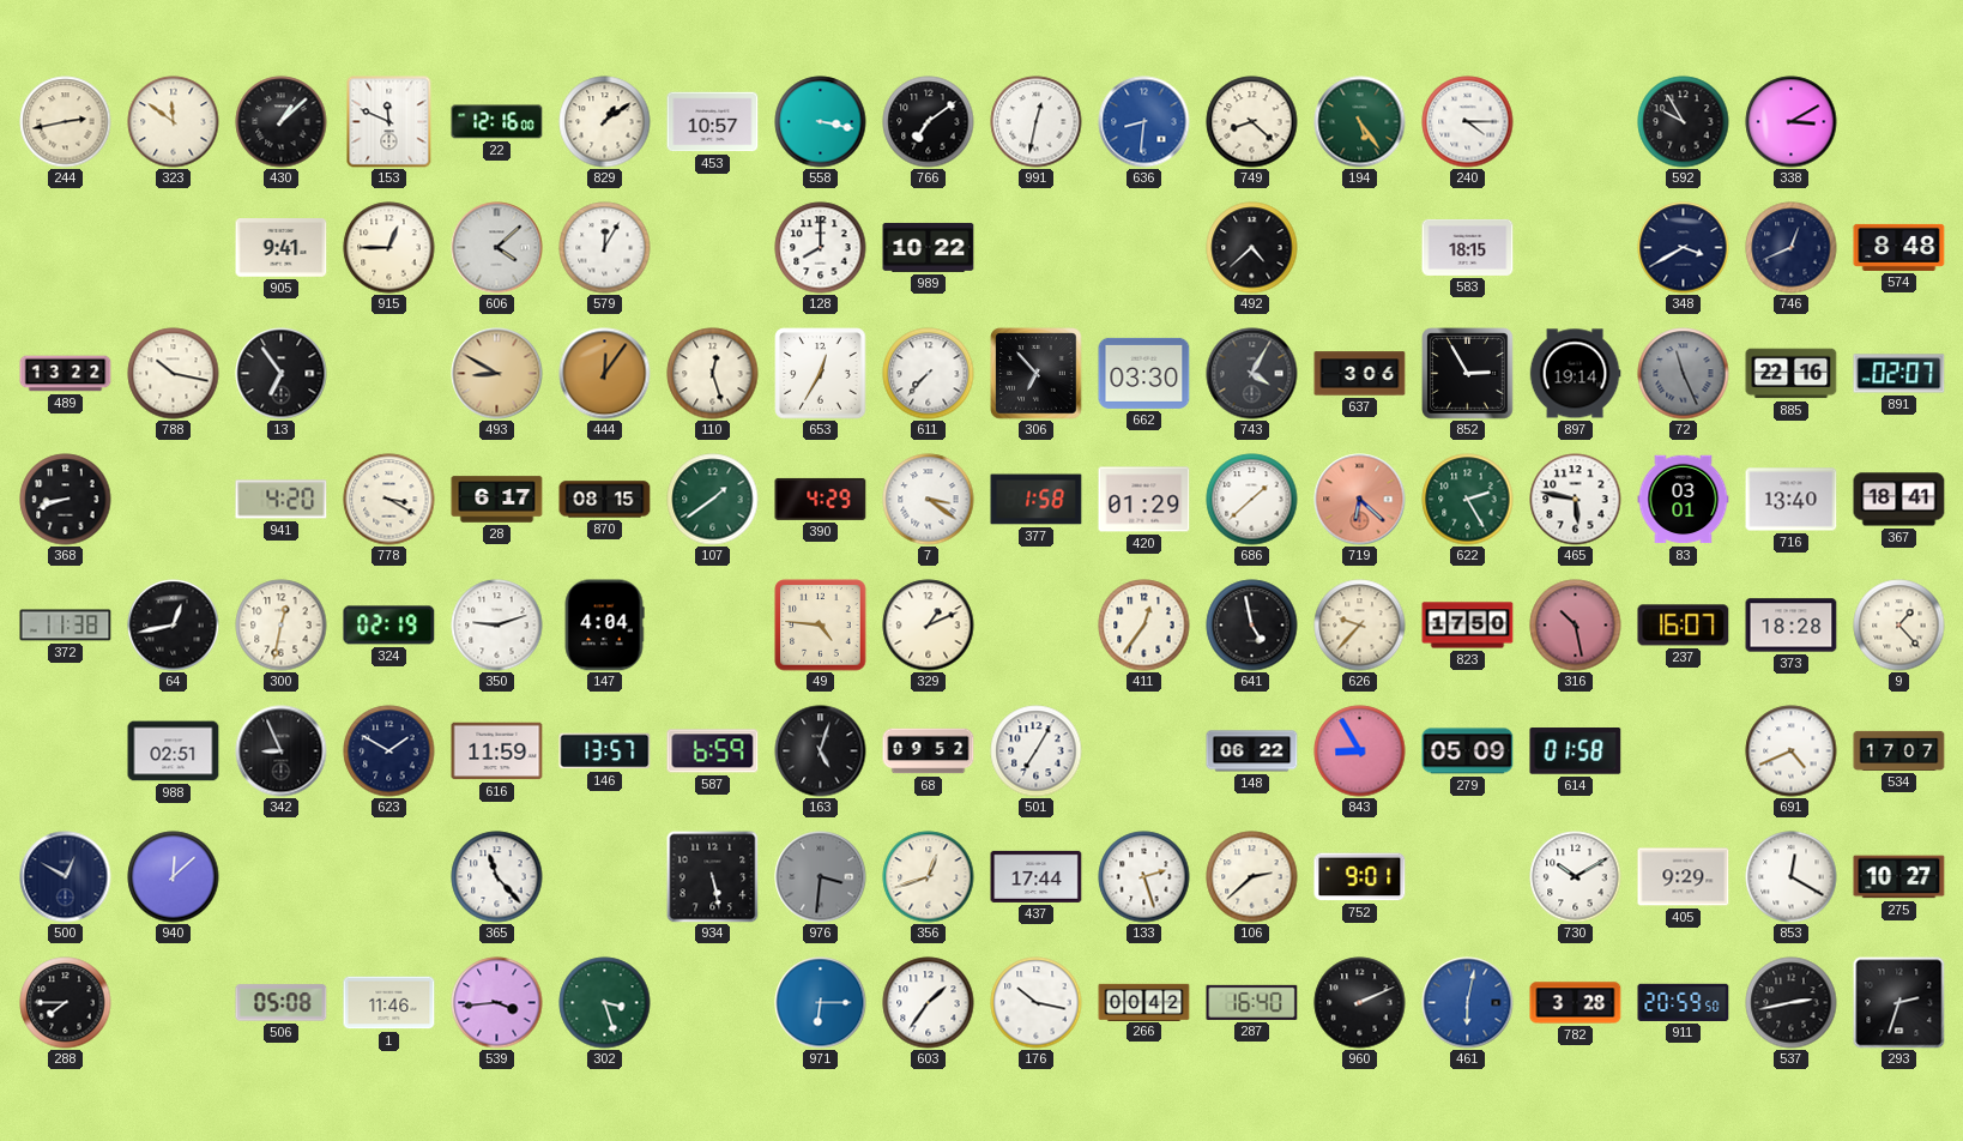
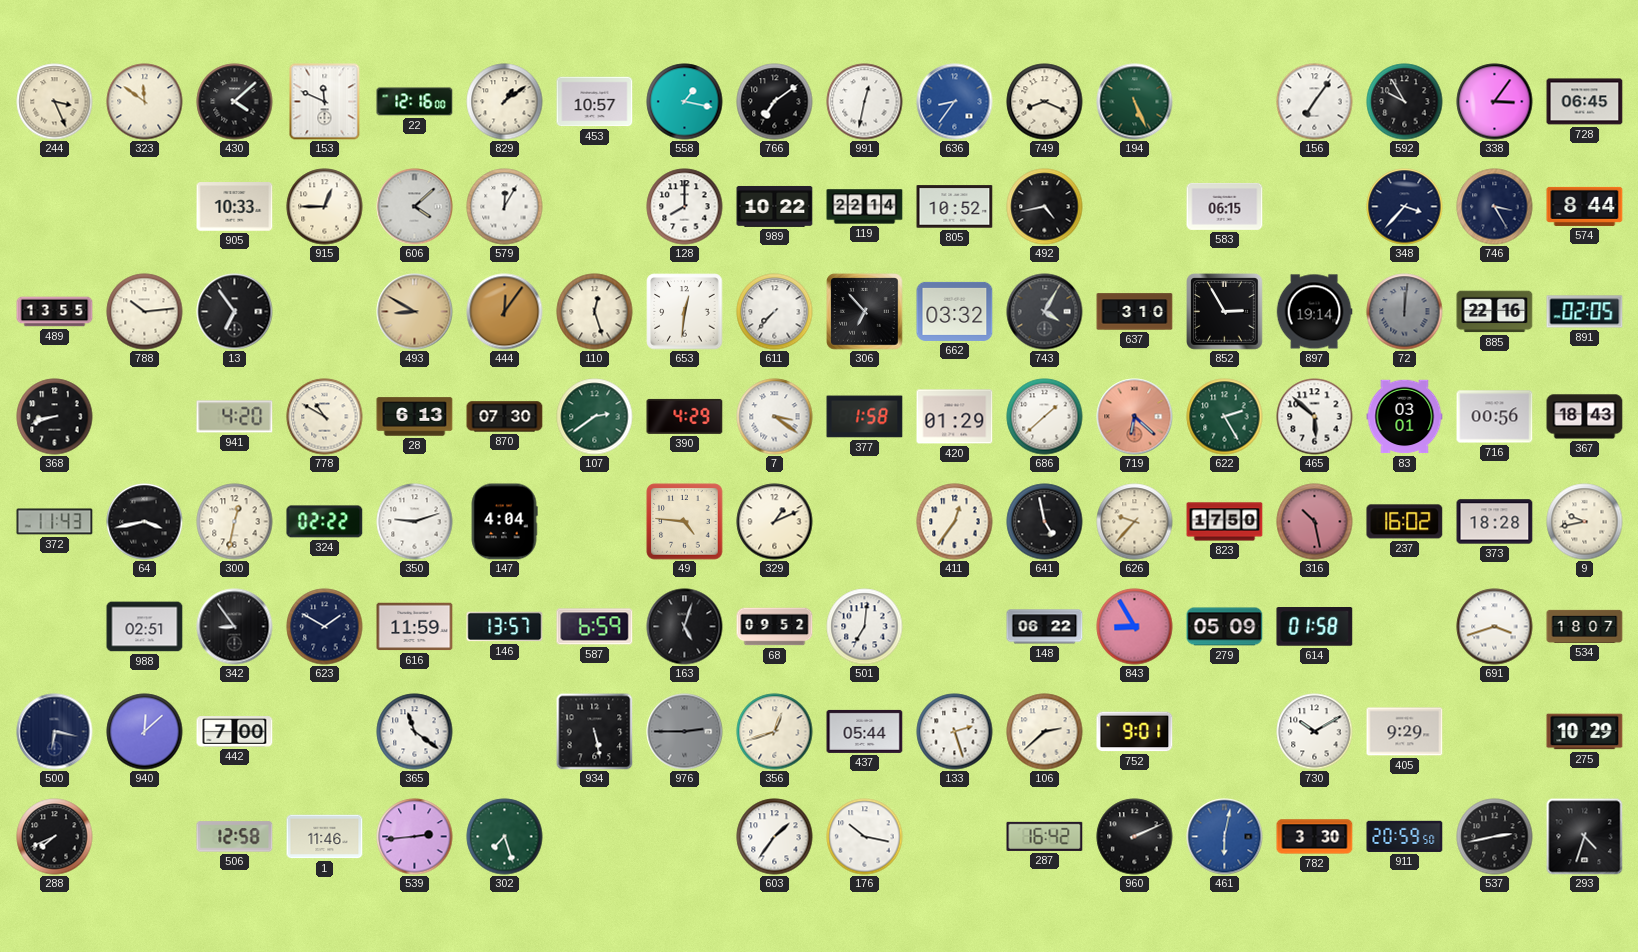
244: 2:43 -> 3:26 (55, 102)
430: 1:08 -> 4:08 (235, 102)
558: 3:17 -> 1:17 (685, 102)
636: 8:31 -> 8:36 (955, 102)
749: 8:22 -> 8:19 (1045, 102)
194: 5:24 -> 5:26 (1135, 102)
240: 4:15 -> none (1468, 122)
156: none -> 7:06 (1315, 102)
338: 3:10 -> 3:06 (1495, 102)
728: none -> 06:45 (1585, 102)
905: 9:41 -> 10:33 (235, 207)
119: none -> 22:14 (865, 207)
805: none -> 10:52 (955, 207)
492: 4:38 -> 4:43 (1045, 207)
583: 18:15 -> 06:15 (1225, 206)
348: 3:40 -> 3:37 (1405, 207)
746: 12:41 -> 3:25 (1495, 207)
574: 8:48 -> 8:44 (1585, 206)
489: 13:22 -> 13:55 (55, 312)
788: 10:17 -> 10:14 (145, 312)
653: 12:35 -> 12:31 (685, 312)
662: 03:30 -> 03:32 (955, 311)
637: 3:06 -> 3:10 (1135, 312)
72: 11:26 -> 12:01 (1405, 312)
891: 02:07 -> 02:05 (1585, 312)
778: 3:20 -> 10:50 (325, 417)
28: 6:17 -> 6:13 (415, 417)
870: 08:15 -> 07:30 (505, 417)
107: 1:39 -> 2:39 (595, 417)
465: 5:47 -> 5:52 (1315, 417)
716: 13:40 -> 00:56 (1495, 417)
367: 18:41 -> 18:43 (1585, 417)
372: 11:38 -> 11:43 (55, 522)
64: 12:43 -> 3:43 (145, 522)
324: 02:19 -> 02:22 (325, 522)
237: 16:07 -> 16:02 (1405, 522)
9: 1:23 -> 9:43 (1585, 522)
342: 8:56 -> 8:54 (235, 627)
501: 7:05 -> 7:01 (865, 627)
691: 4:41 -> 3:42 (1495, 627)
534: 17:07 -> 18:07 (1585, 626)
500: 12:50 -> 6:17 (55, 732)
442: none -> 7:00 (235, 732)
365: 11:23 -> 11:21 (415, 732)
976: 3:31 -> 2:45 (685, 732)
437: 17:44 -> 05:44 (865, 731)
853: 12:20 -> none (1792, 877)
275: 10:27 -> 10:29 (1585, 732)
288: 7:45 -> 7:41 (55, 837)
506: 05:08 -> 12:58 (235, 837)
539: 3:44 -> 2:44 (415, 837)
302: 3:27 -> 7:27 (505, 837)
971: 6:15 -> none (821, 1003)
266: 00:42 -> none (1144, 1002)
287: 16:40 -> 16:42 (1045, 836)
782: 3:28 -> 3:30 (1315, 837)
293: 2:33 -> 4:33 (1585, 837)
